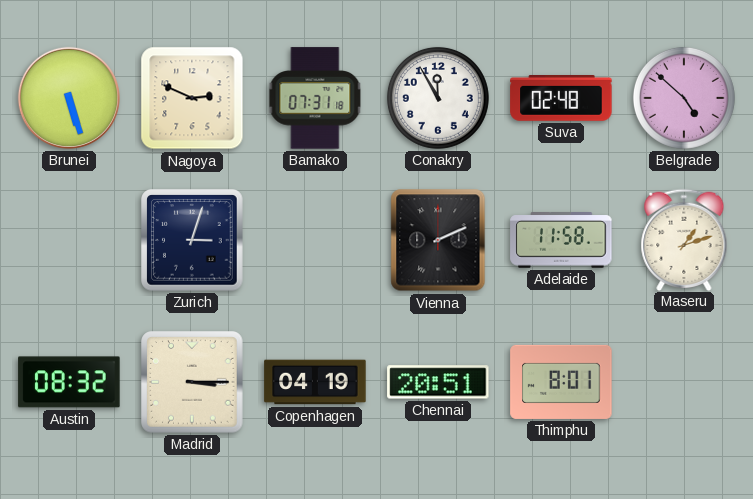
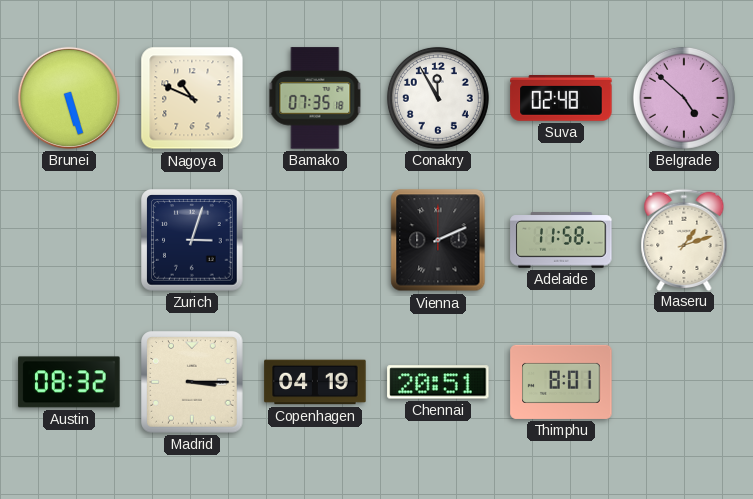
Nagoya: 2:49 -> 10:49 (192, 98)
Bamako: 07:31 -> 07:35 (315, 98)
